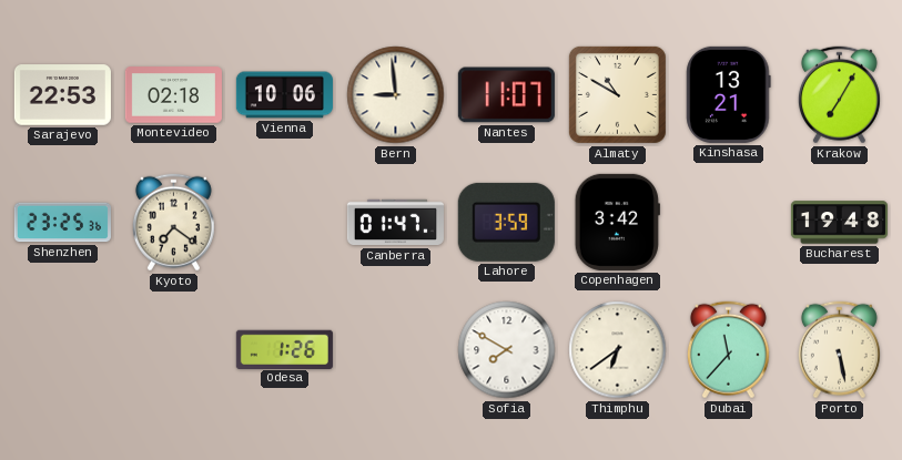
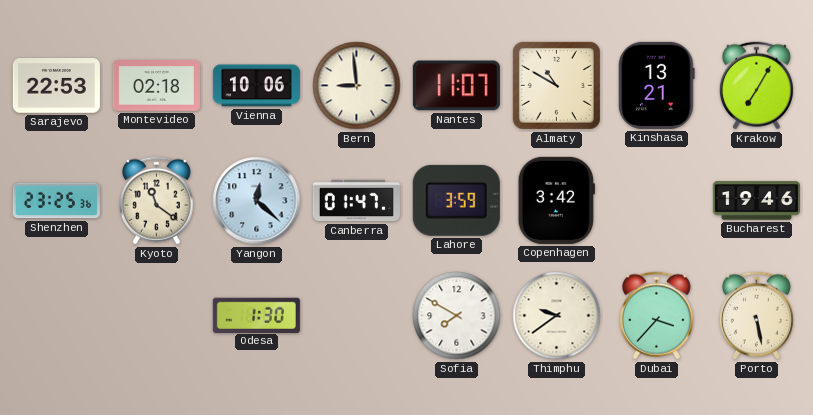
Kyoto: 7:21 -> 11:21 (156, 201)
Yangon: none -> 12:22 (257, 201)
Bucharest: 19:48 -> 19:46 (756, 201)
Odesa: 1:26 -> 1:30 (256, 315)
Thimphu: 6:39 -> 9:39 (557, 316)
Dubai: 11:37 -> 3:37 (656, 316)
